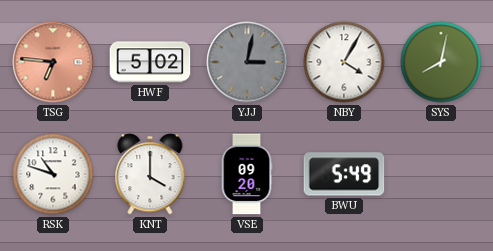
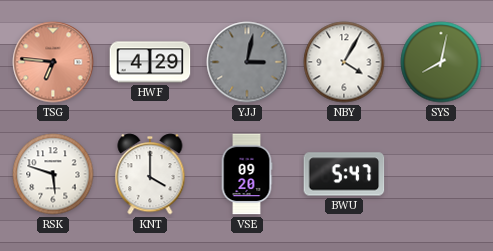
HWF: 5:02 -> 4:29 (150, 62)
RSK: 10:48 -> 5:48 (53, 174)
BWU: 5:49 -> 5:47 (344, 174)
